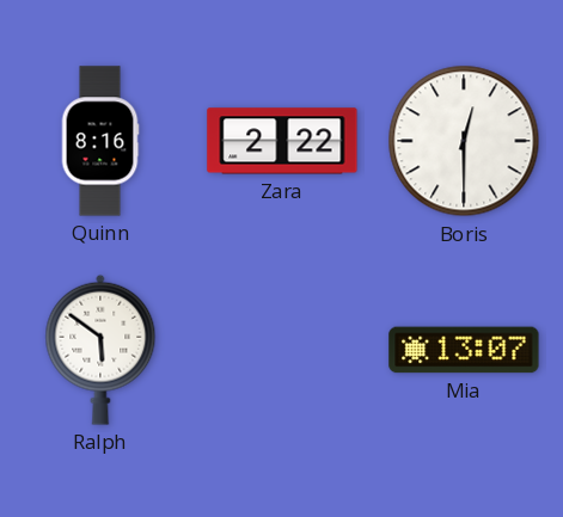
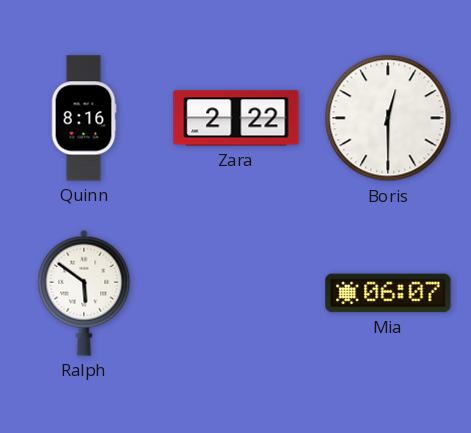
Mia: 13:07 -> 06:07 (388, 293)
